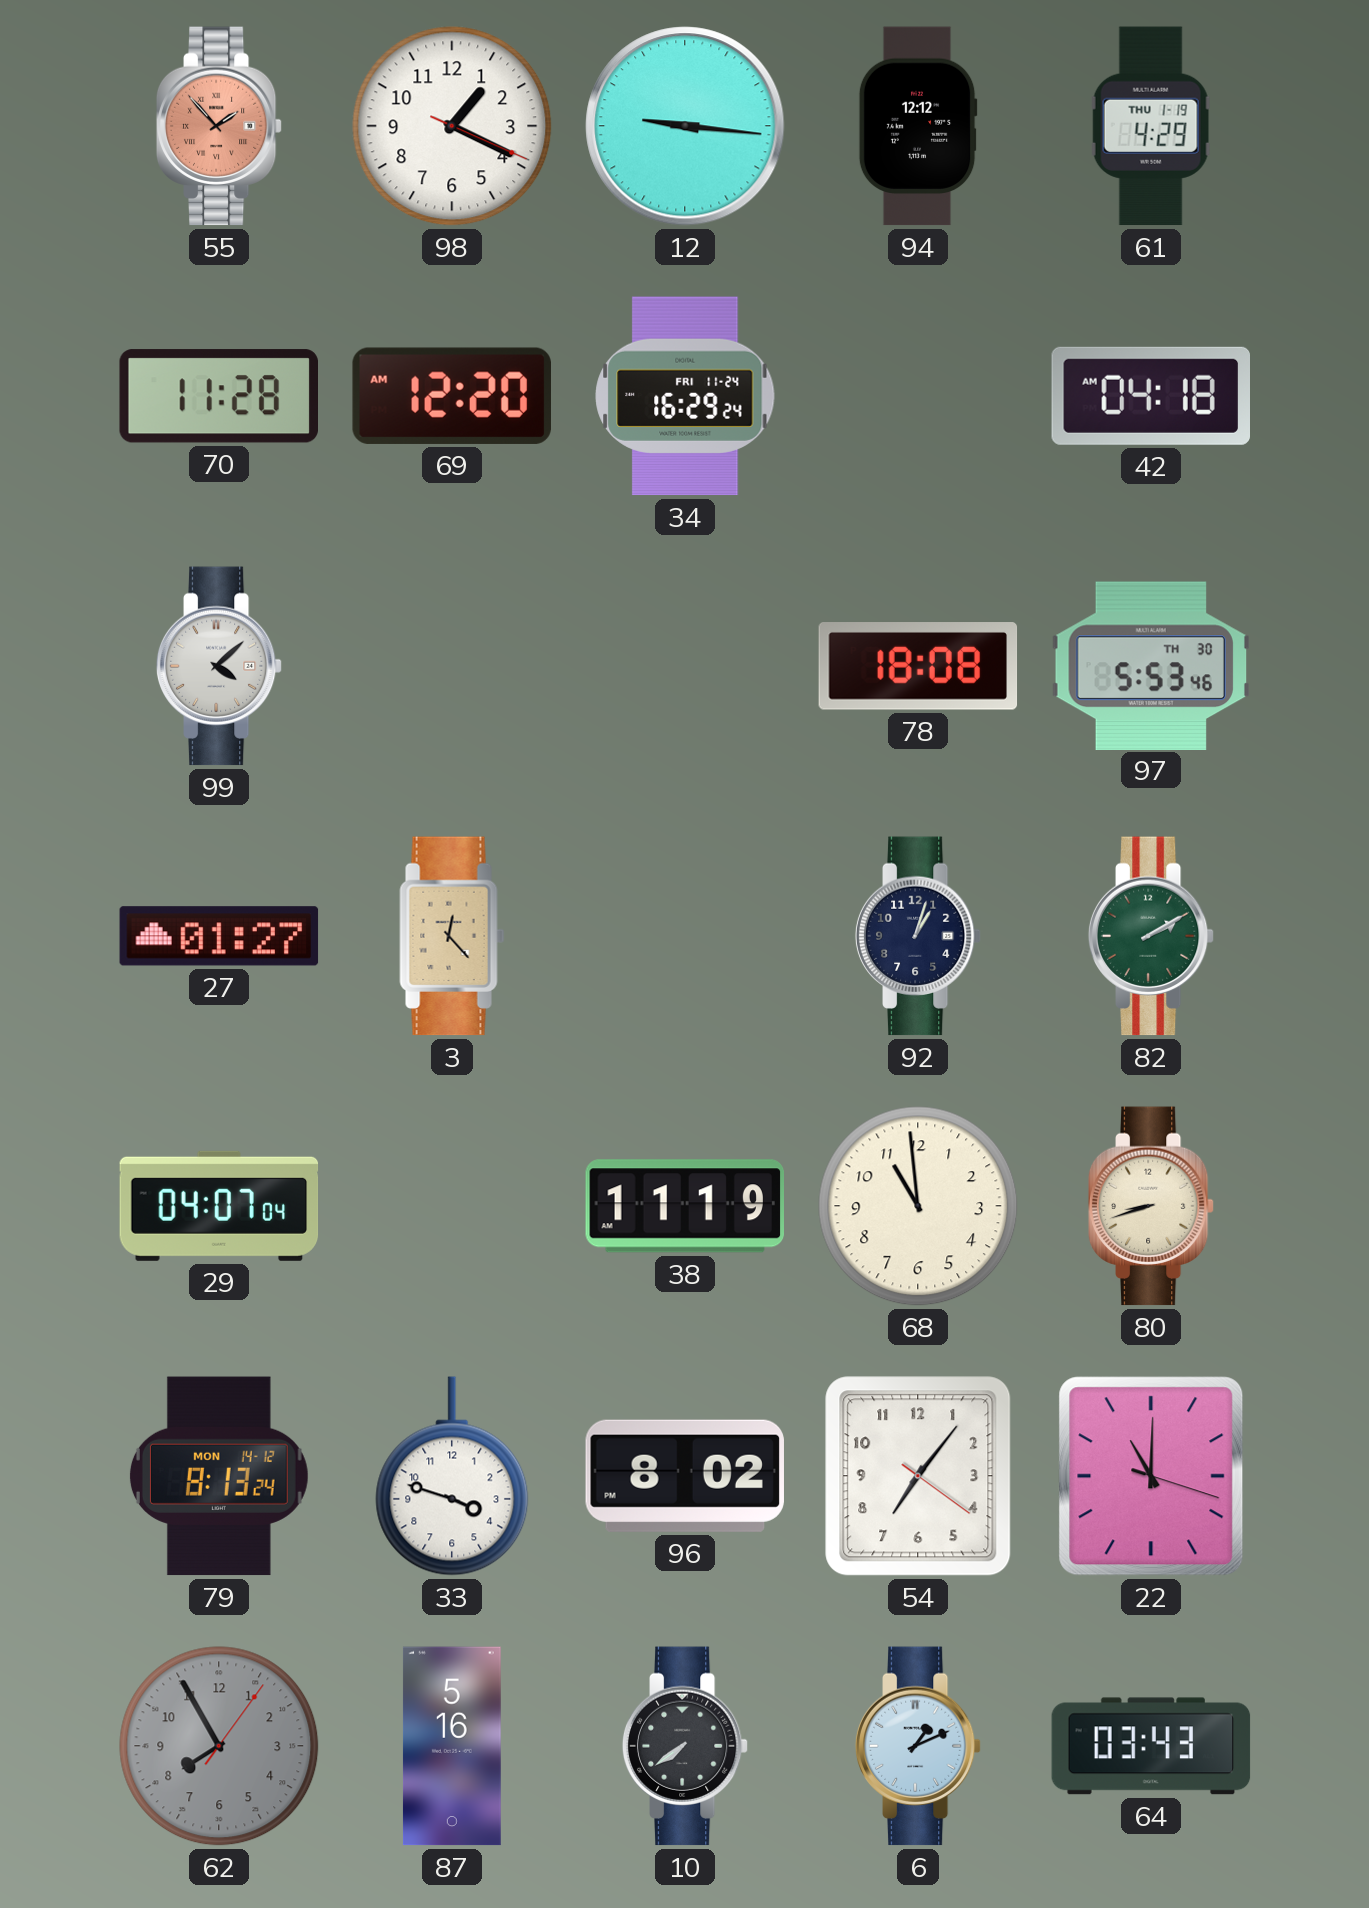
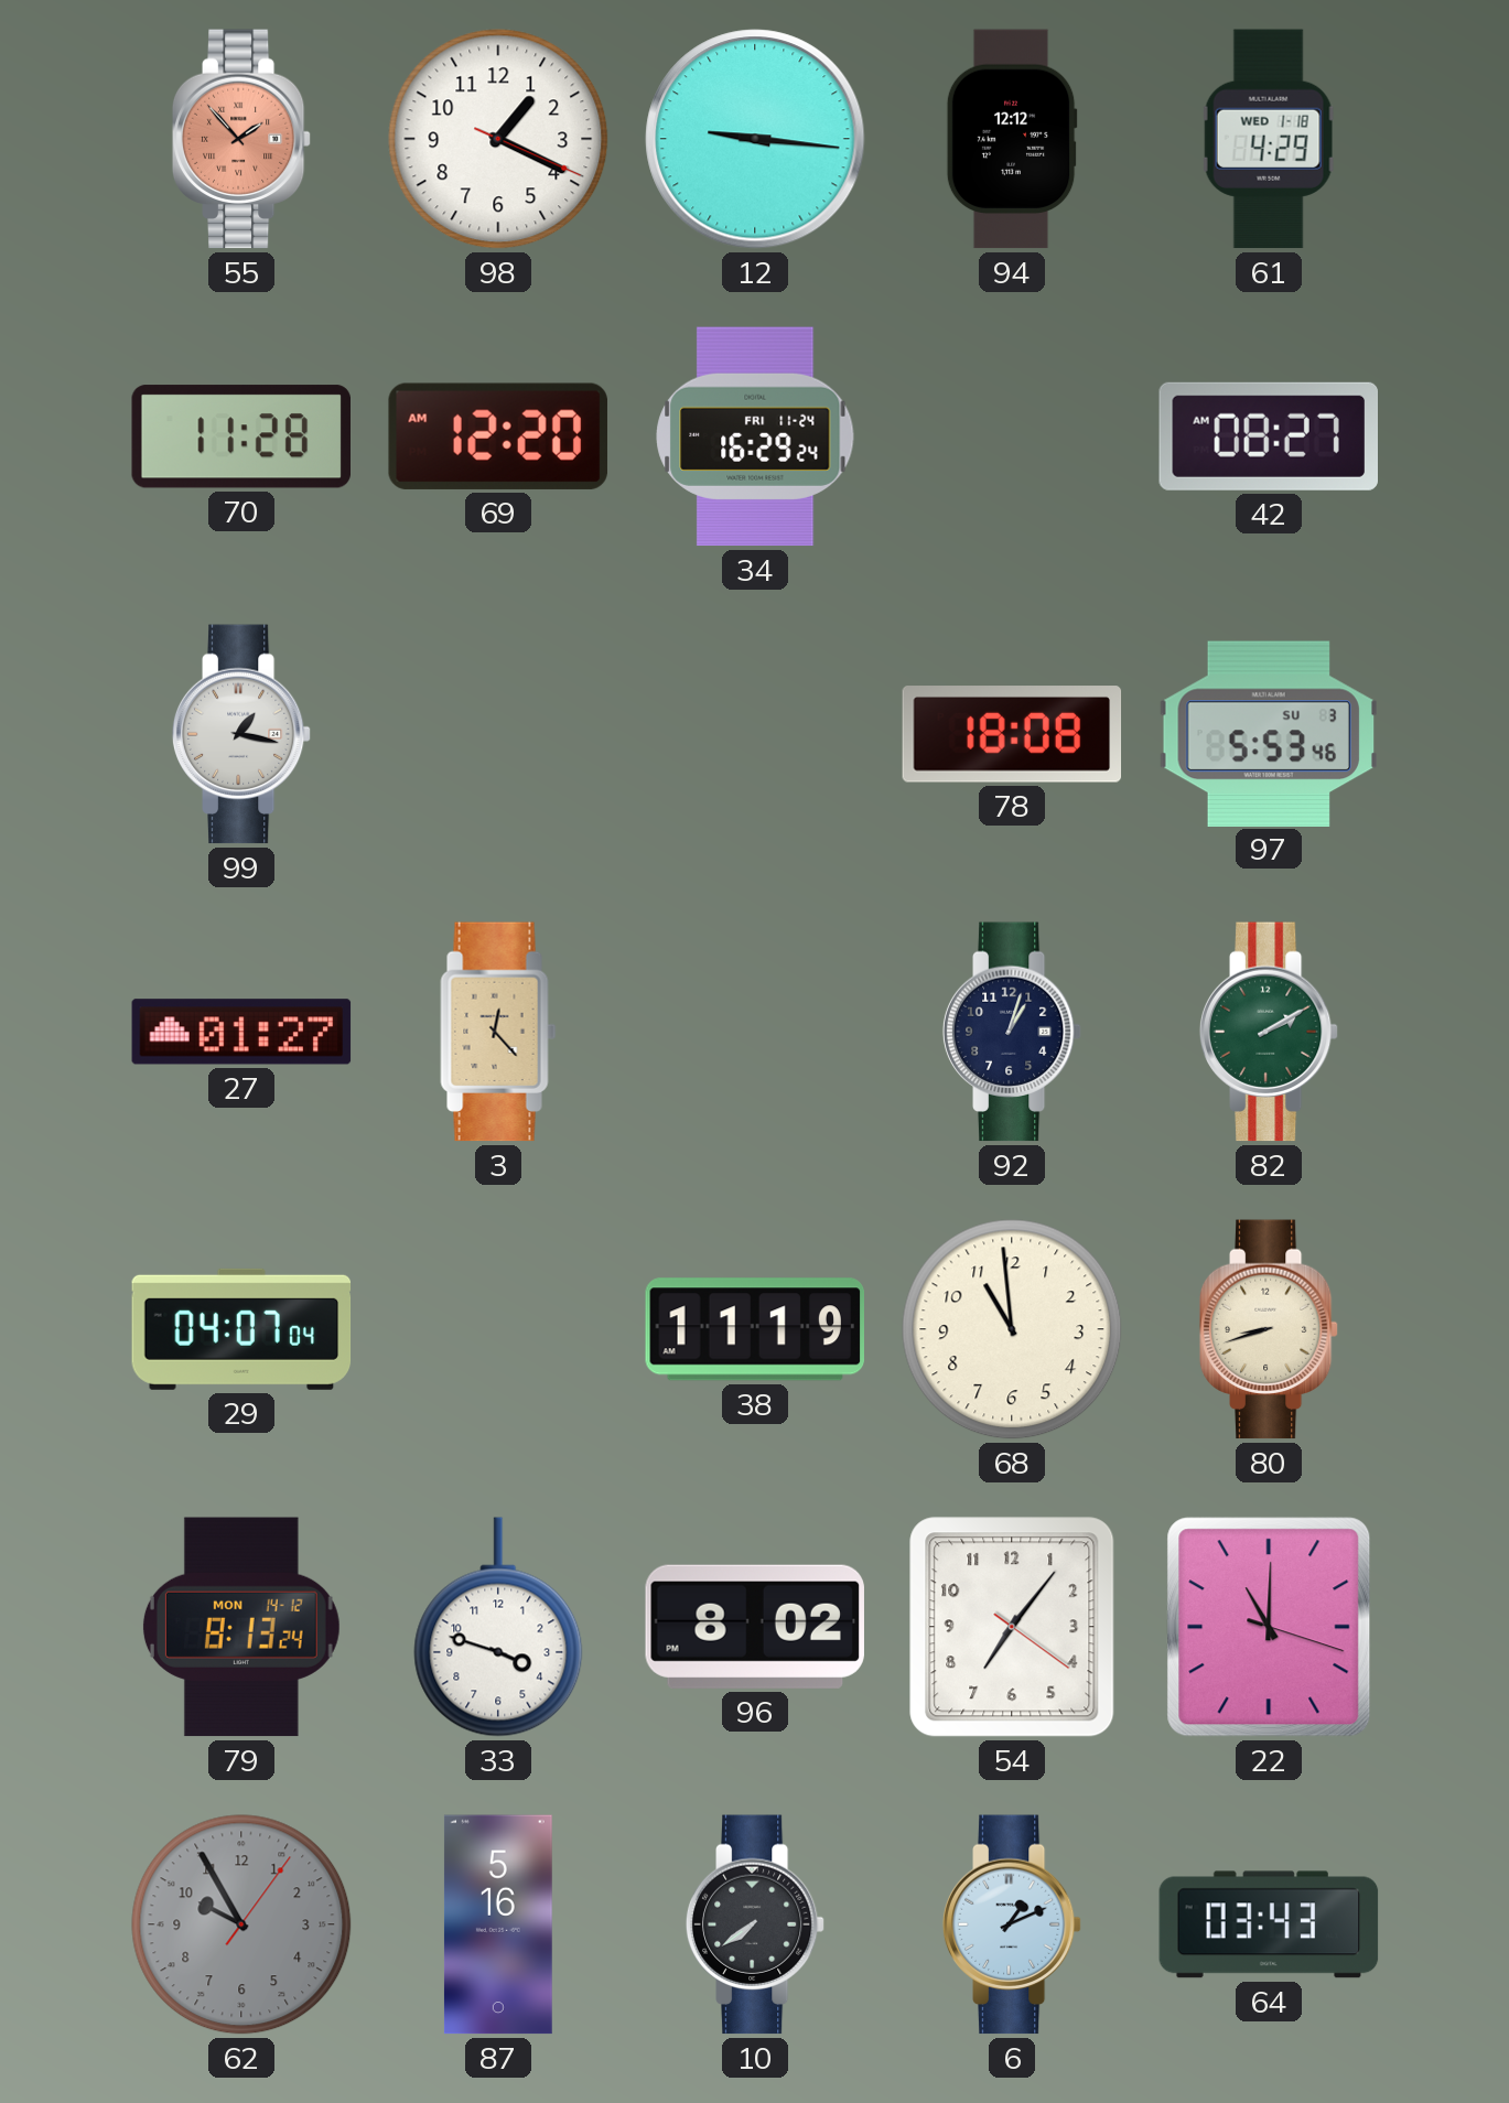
61 date: THU 1-19 -> WED 1-18 (1269, 139)
42: 04:18 -> 08:27 (1268, 436)
99: 4:08 -> 1:17 (241, 734)
97 date: TH 30 -> SU 3 (1268, 733)
62: 7:55 -> 9:55 (241, 1924)
